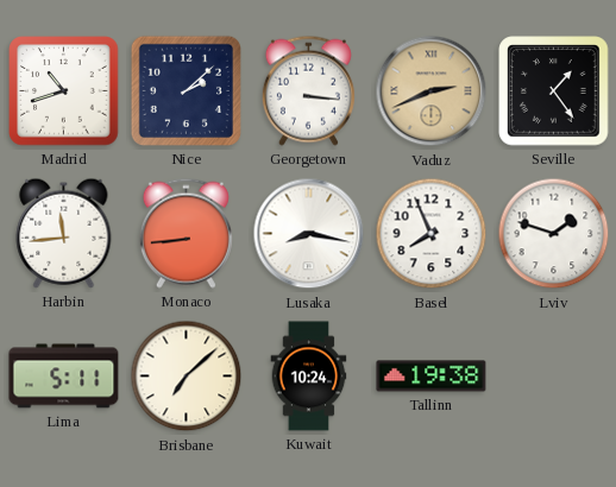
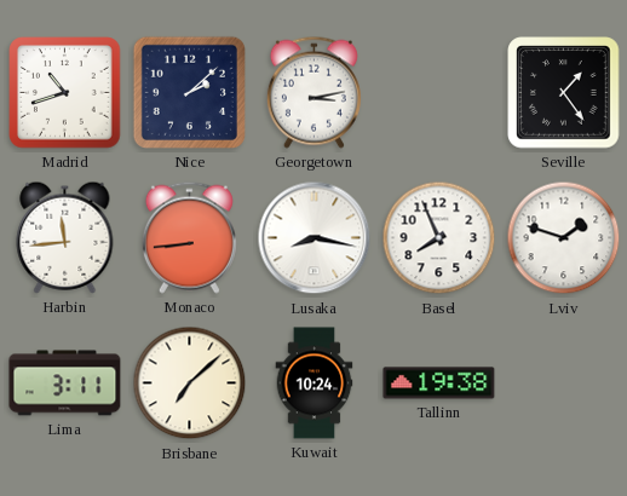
Georgetown: 3:16 -> 3:13 (313, 92)
Vaduz: 2:41 -> none (432, 91)
Lima: 5:11 -> 3:11 (65, 383)
